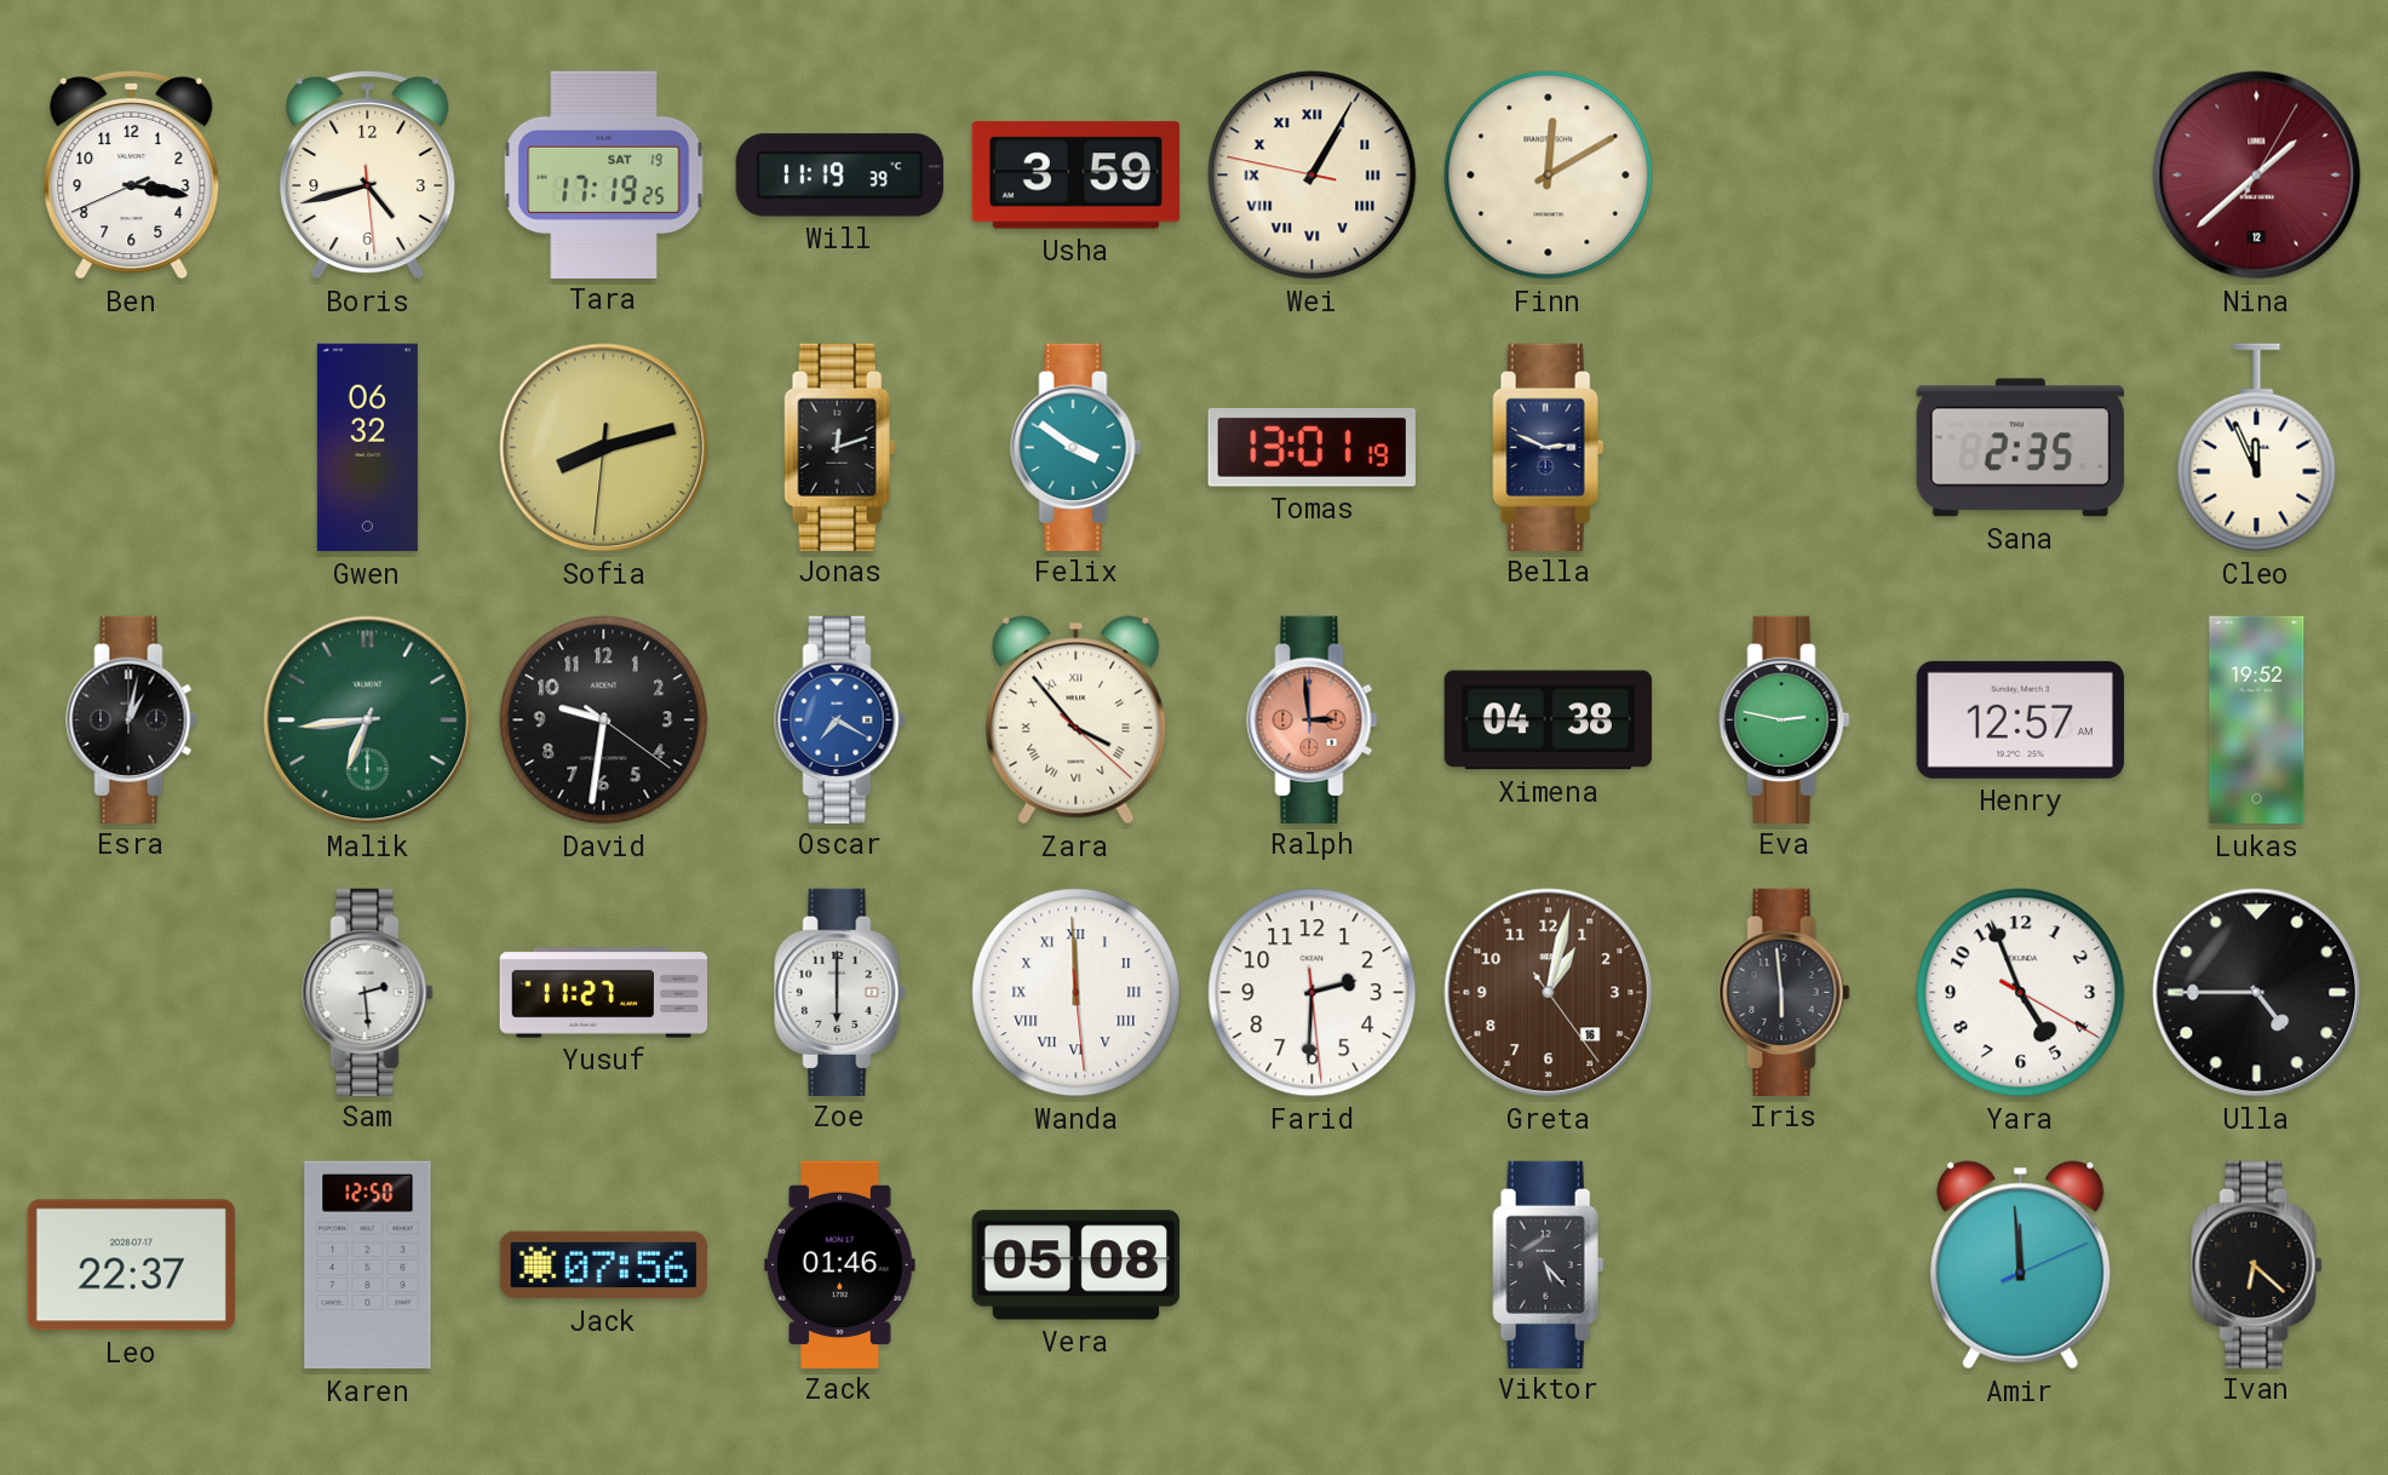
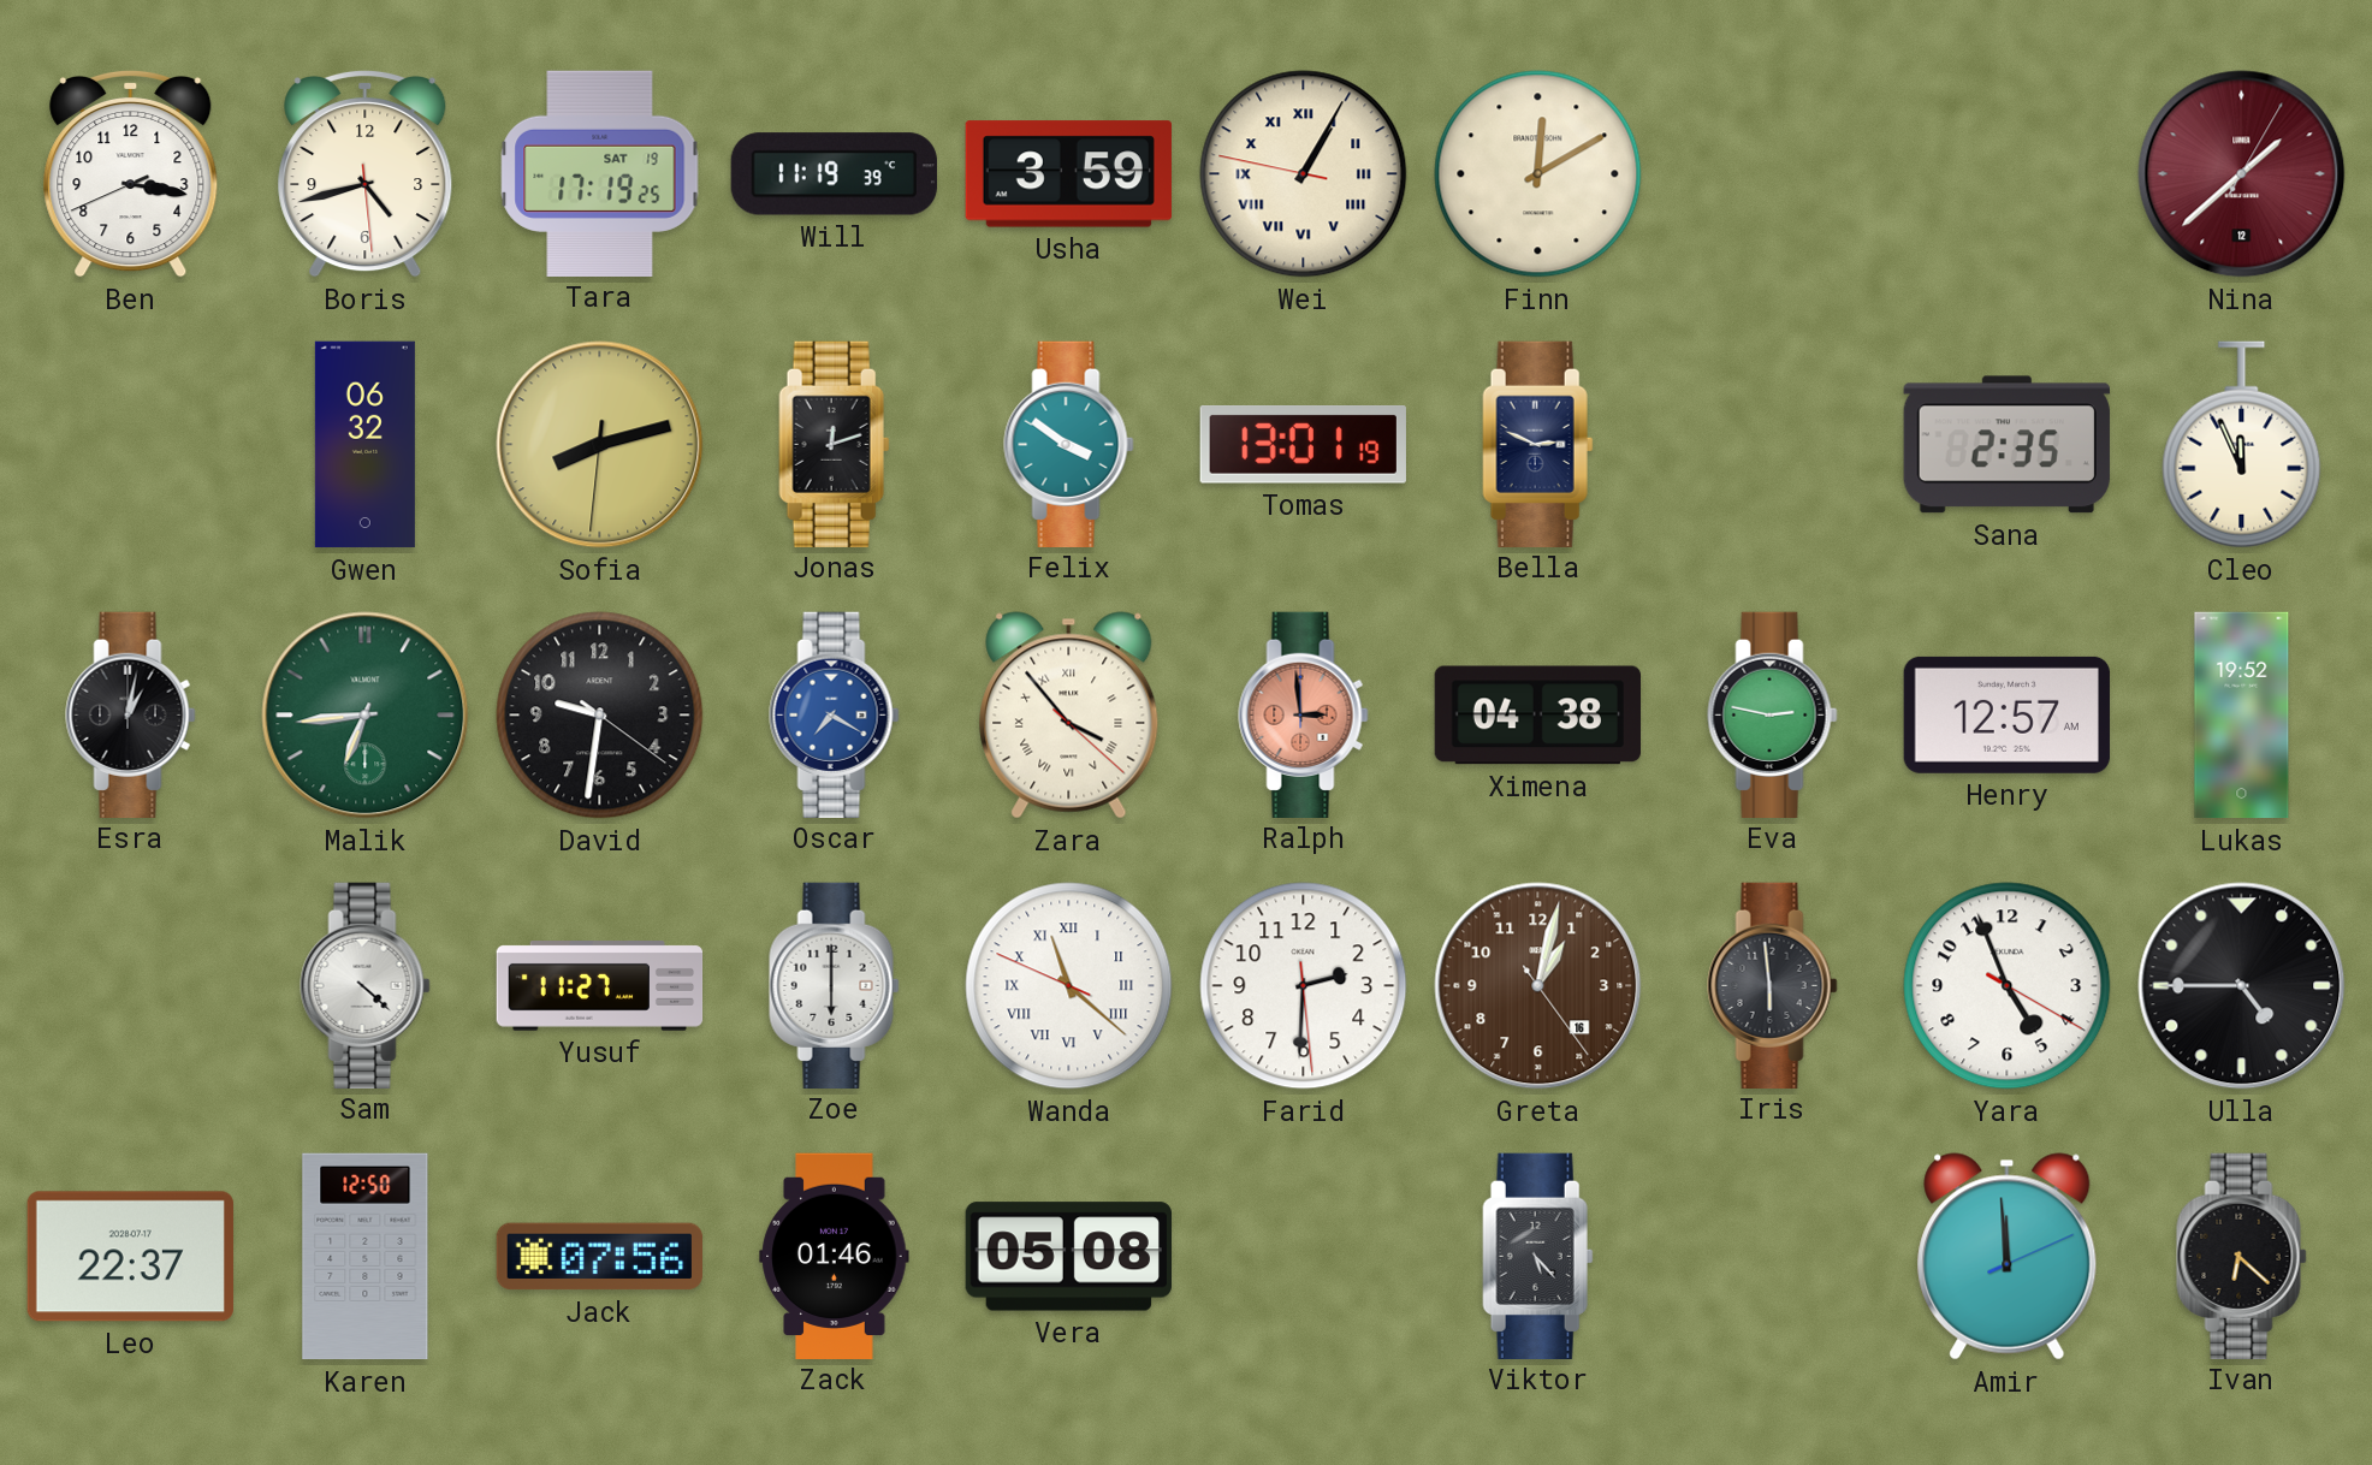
Sam: 2:29 -> 4:22 (366, 985)
Wanda: 11:59 -> 11:21 (1069, 986)
